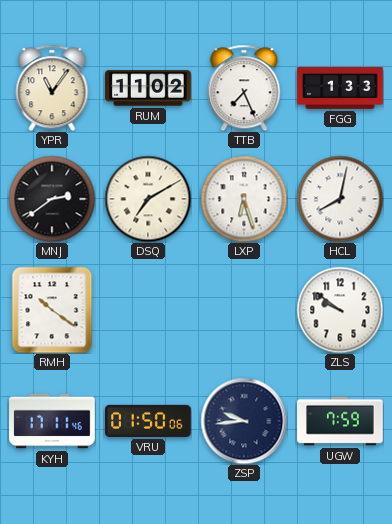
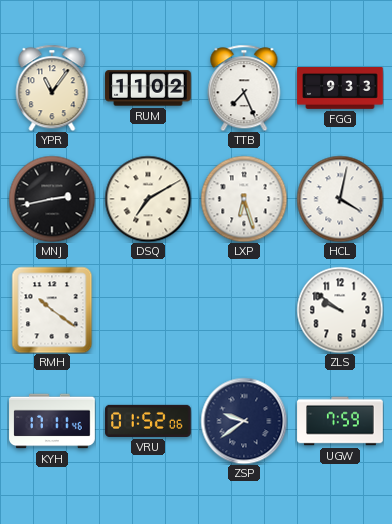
FGG: 1:33 -> 9:33 (340, 88)
MNJ: 2:39 -> 2:43 (52, 199)
HCL: 8:02 -> 4:02 (340, 199)
VRU: 01:50 -> 01:52 (148, 421)
ZSP: 9:44 -> 9:39 (244, 421)
